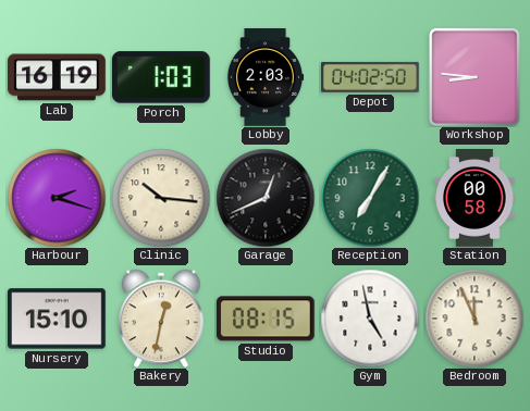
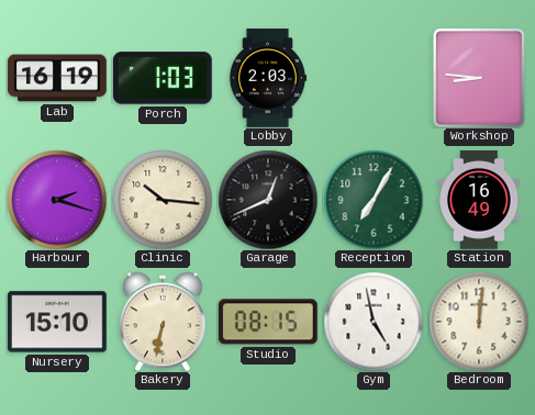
Depot: 04:02 -> none (371, 77)
Station: 00:58 -> 16:49 (479, 200)
Bakery: 12:32 -> 6:32 (163, 322)
Bedroom: 11:56 -> 12:01 (479, 322)
